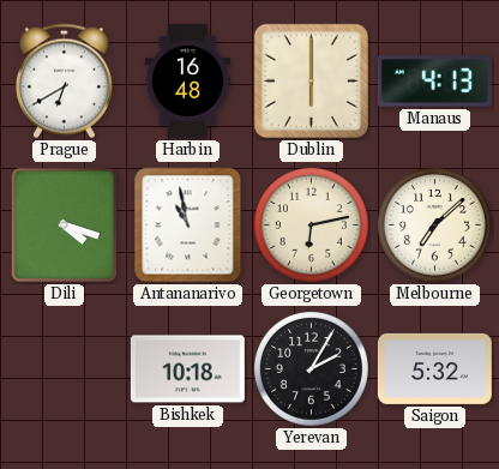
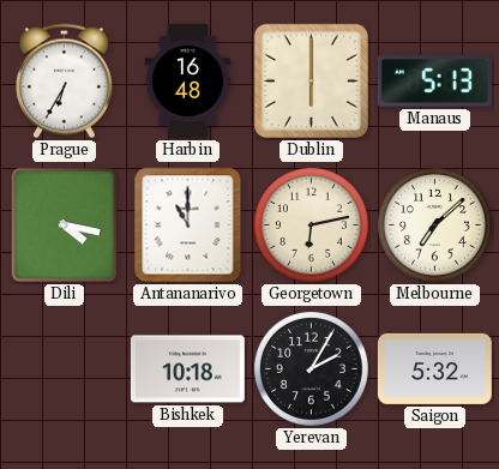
Prague: 6:40 -> 6:35 (64, 82)
Manaus: 4:13 -> 5:13 (434, 82)
Dili: 4:18 -> 4:17 (65, 226)
Antananarivo: 10:58 -> 11:00 (188, 226)
